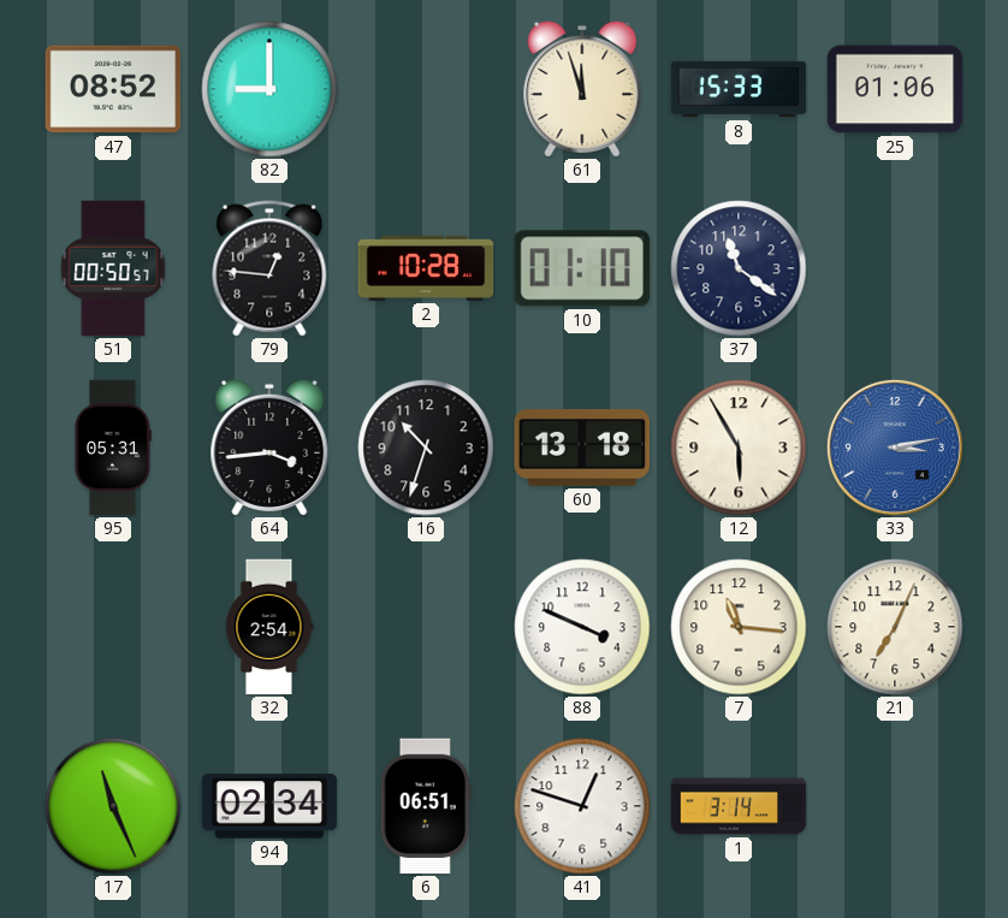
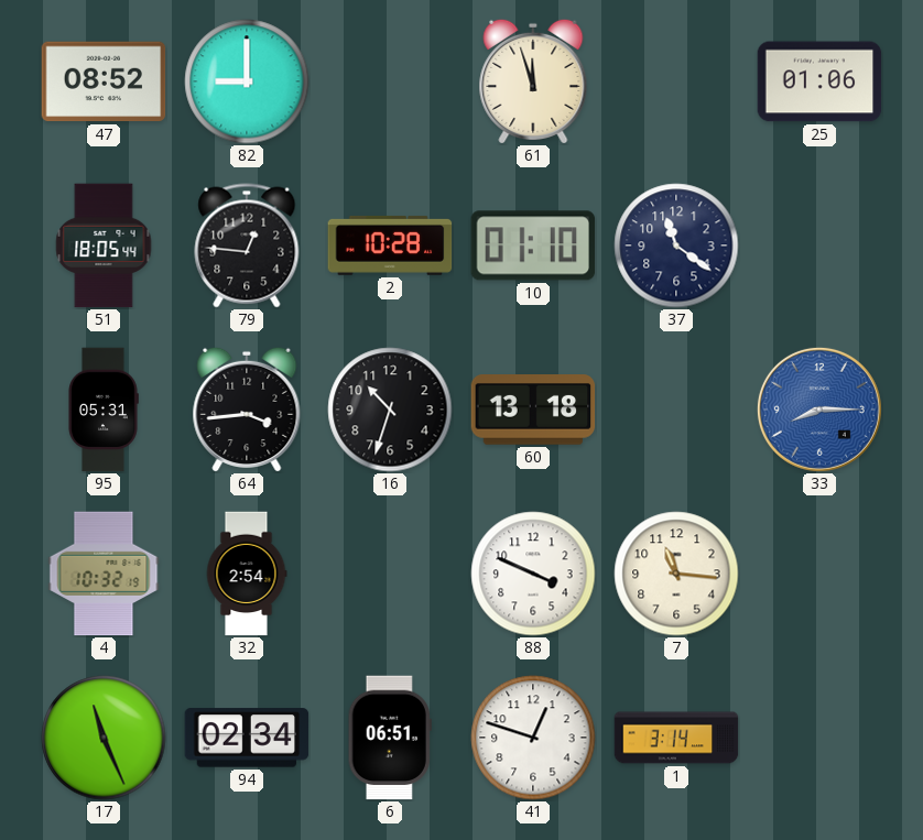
8: 15:33 -> none (739, 89)
51: 00:50 -> 18:05 (104, 246)
12: 5:55 -> none (739, 448)
33: 3:13 -> 8:15 (819, 410)
4: none -> 10:32 (104, 574)
21: 7:04 -> none (895, 627)
